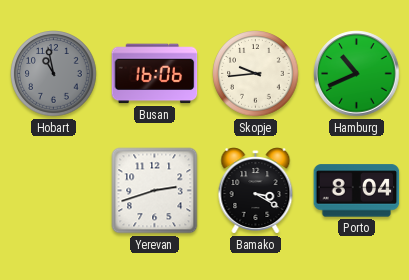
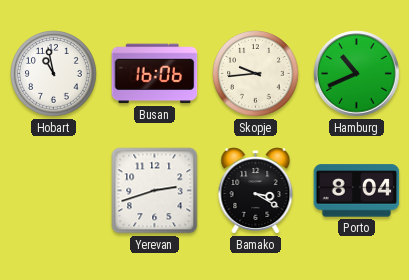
Hobart dial: grey -> white (54, 74)
